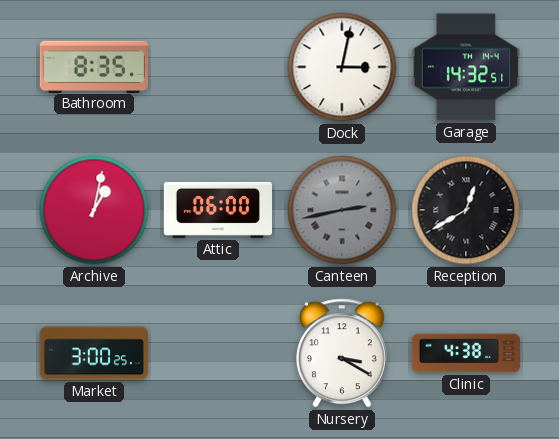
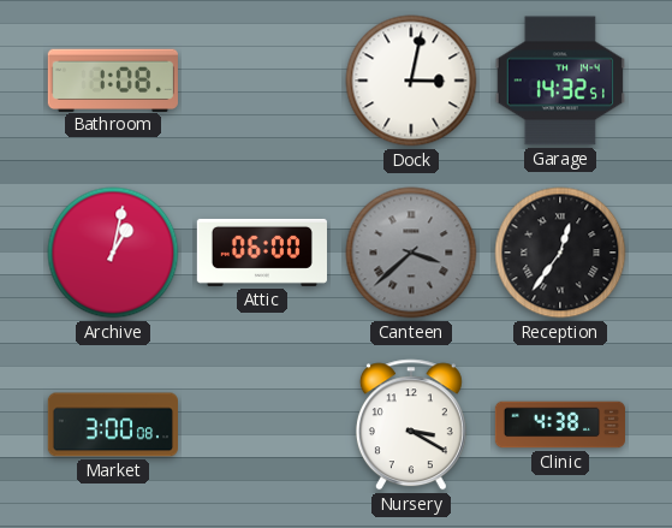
Bathroom: 8:35 -> 1:08 (113, 79)
Canteen: 2:43 -> 3:38 (411, 253)
Reception: 12:40 -> 12:36 (560, 253)
Market: 3:00:25 -> 3:00:08 (112, 425)
